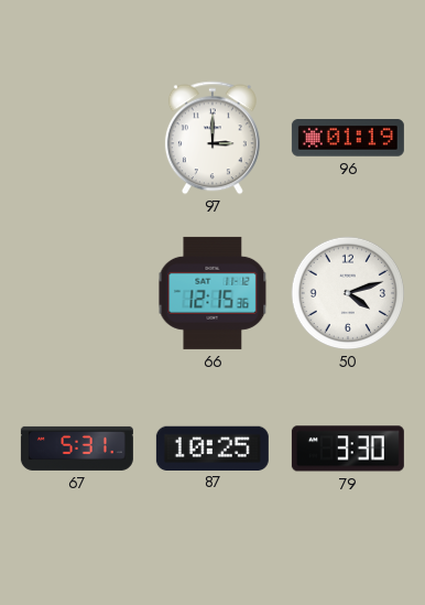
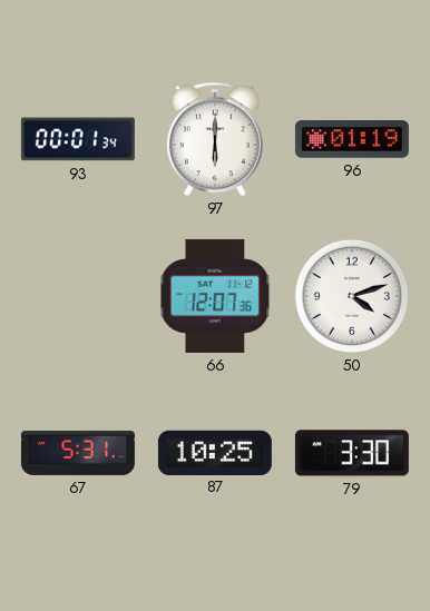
93: none -> 00:01 (78, 139)
97: 3:00 -> 6:00 (215, 139)
66: 12:15 -> 12:07 (215, 296)
